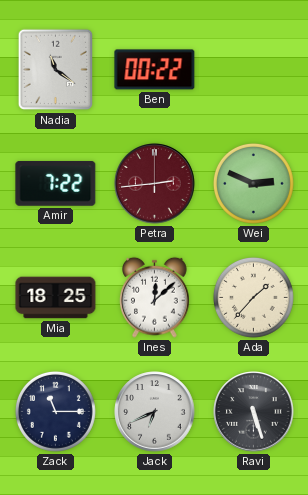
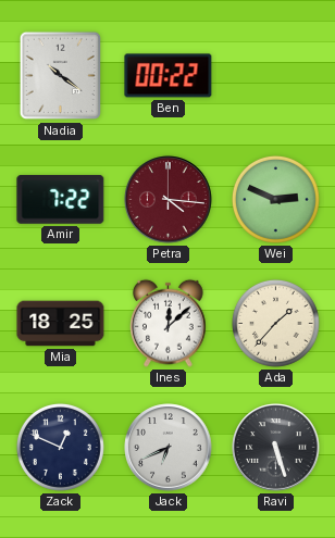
Nadia: 11:21 -> 10:21 (61, 76)
Petra: 2:44 -> 4:16 (169, 200)
Zack: 11:15 -> 12:49 (60, 447)
